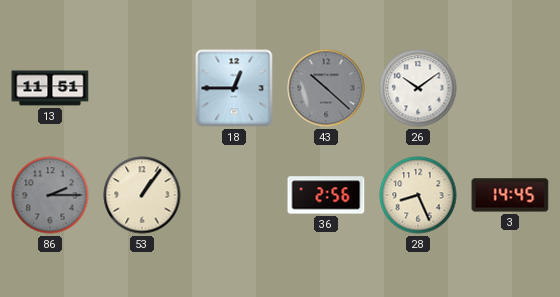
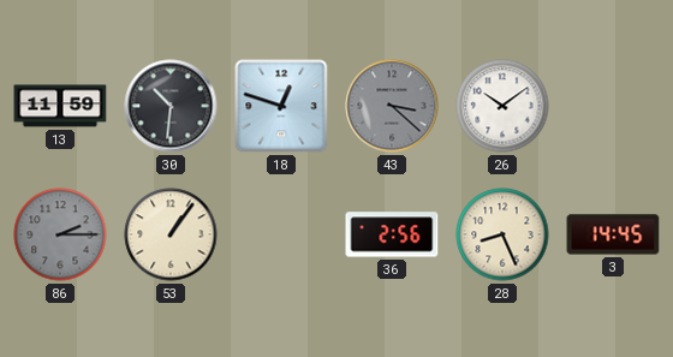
13: 11:51 -> 11:59 (60, 106)
30: none -> 10:31 (171, 106)
18: 12:45 -> 12:48 (281, 106)
43: 10:22 -> 3:22 (392, 106)
